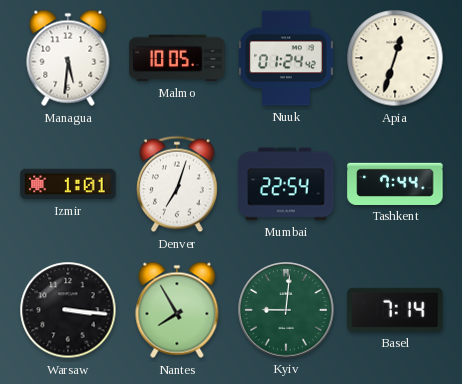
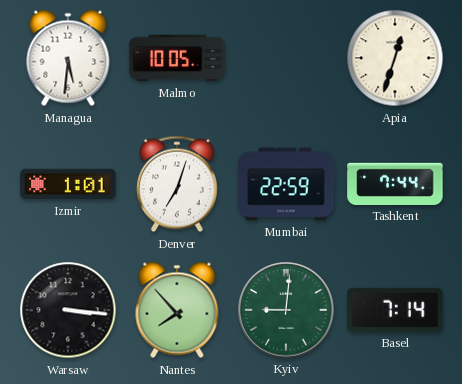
Nuuk: 01:24 -> none (286, 58)
Mumbai: 22:54 -> 22:59 (286, 184)
Nantes: 7:55 -> 7:53 (177, 310)
